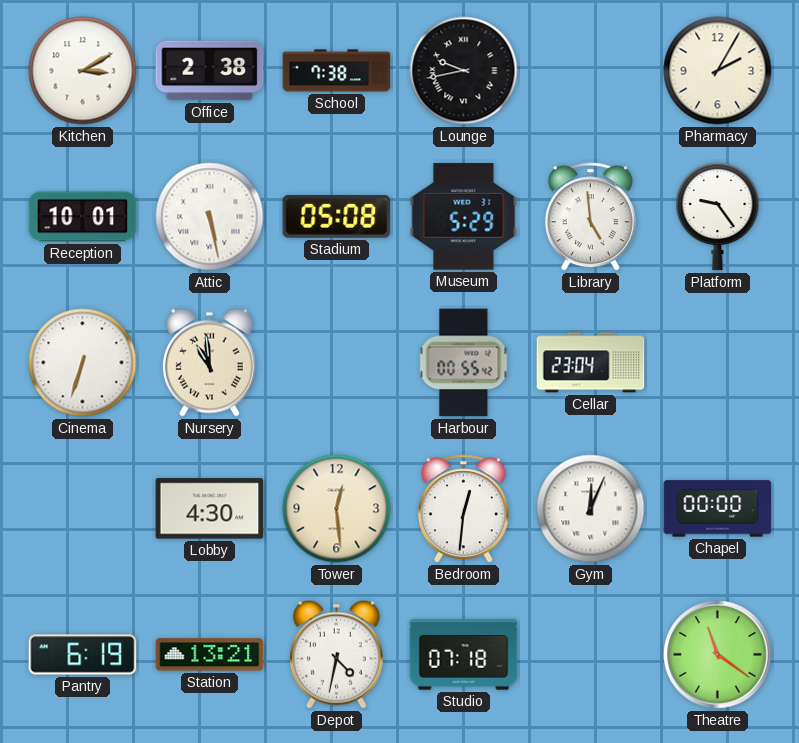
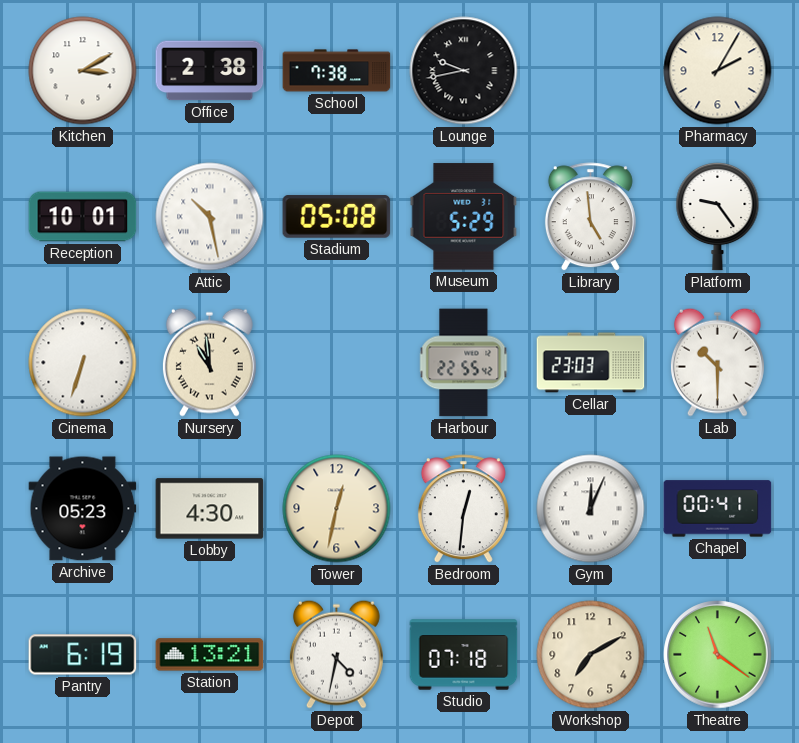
Attic: 5:28 -> 10:28 (210, 217)
Harbour: 00:55 -> 22:55 (464, 363)
Cellar: 23:04 -> 23:03 (591, 363)
Lab: none -> 10:30 (717, 362)
Archive: none -> 05:23 (83, 509)
Tower: 12:29 -> 12:32 (337, 509)
Chapel: 00:00 -> 00:41 (718, 509)
Workshop: none -> 7:10 (591, 655)
